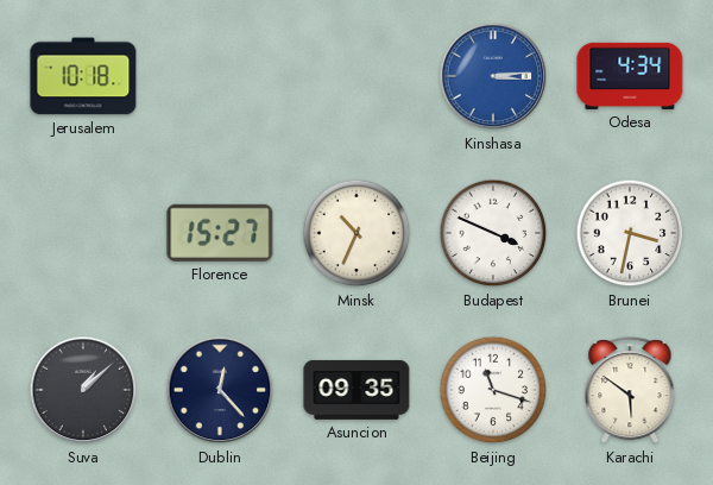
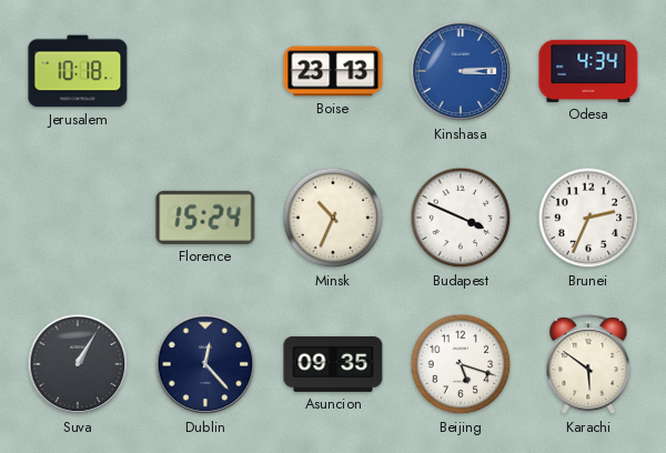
Boise: none -> 23:13 (333, 71)
Florence: 15:27 -> 15:24 (205, 218)
Brunei: 3:32 -> 2:34 (588, 218)
Suva: 1:08 -> 1:05 (78, 364)
Beijing: 11:18 -> 5:18 (461, 364)
